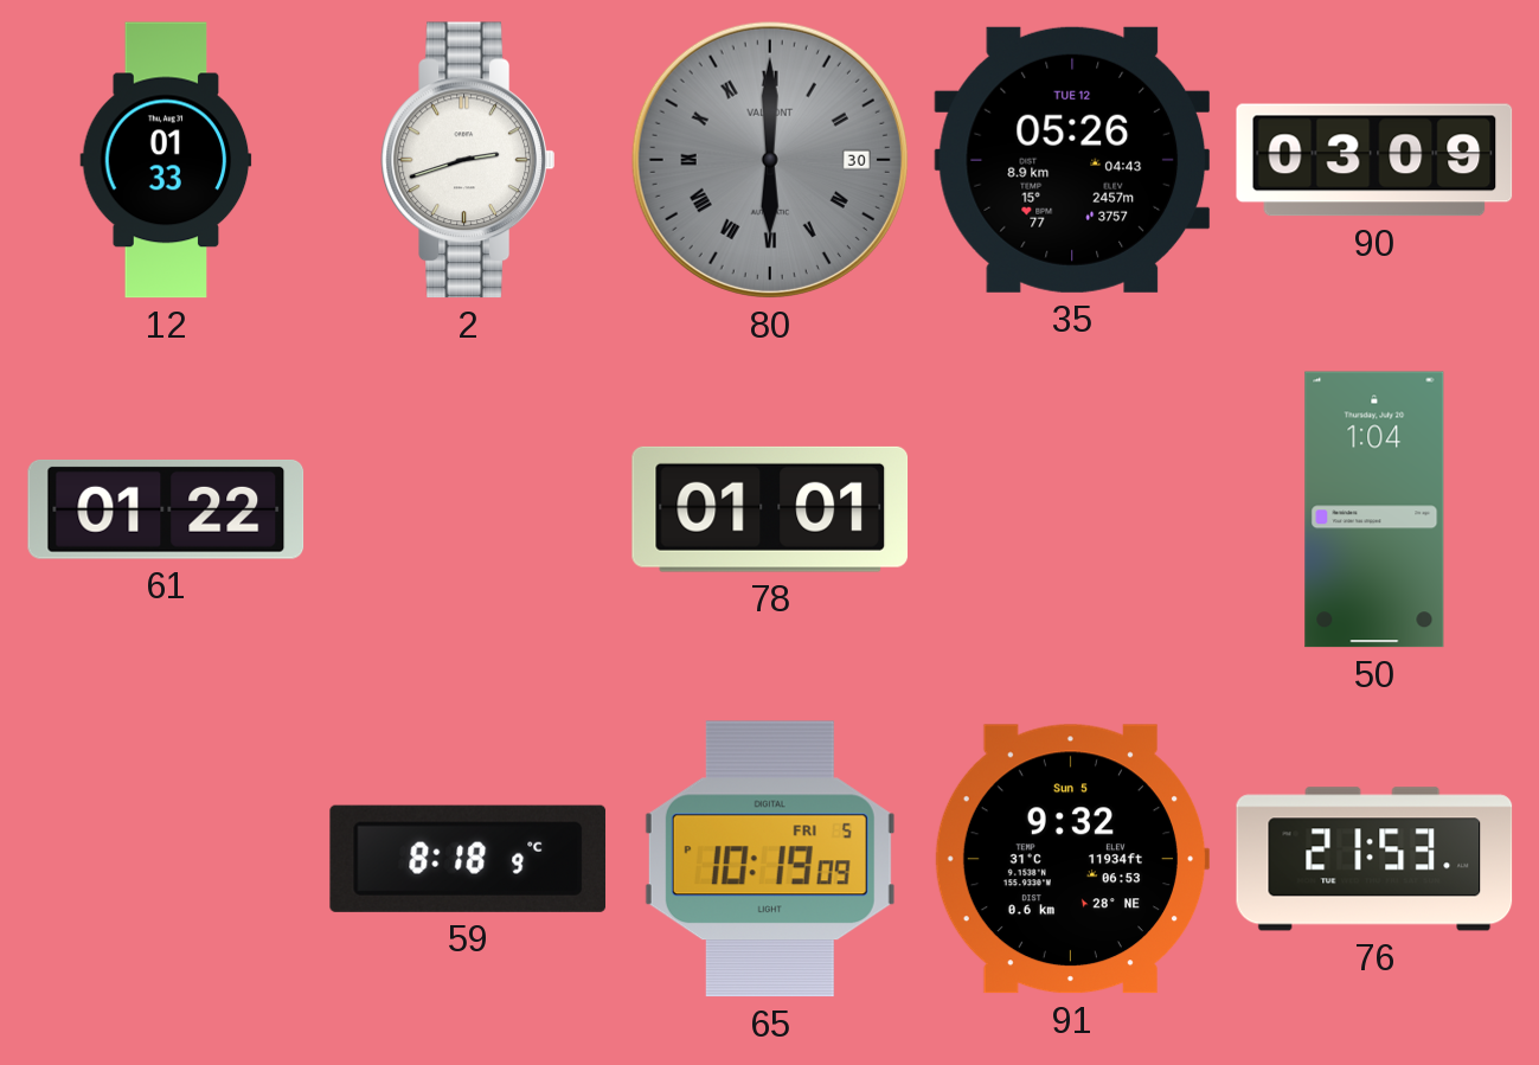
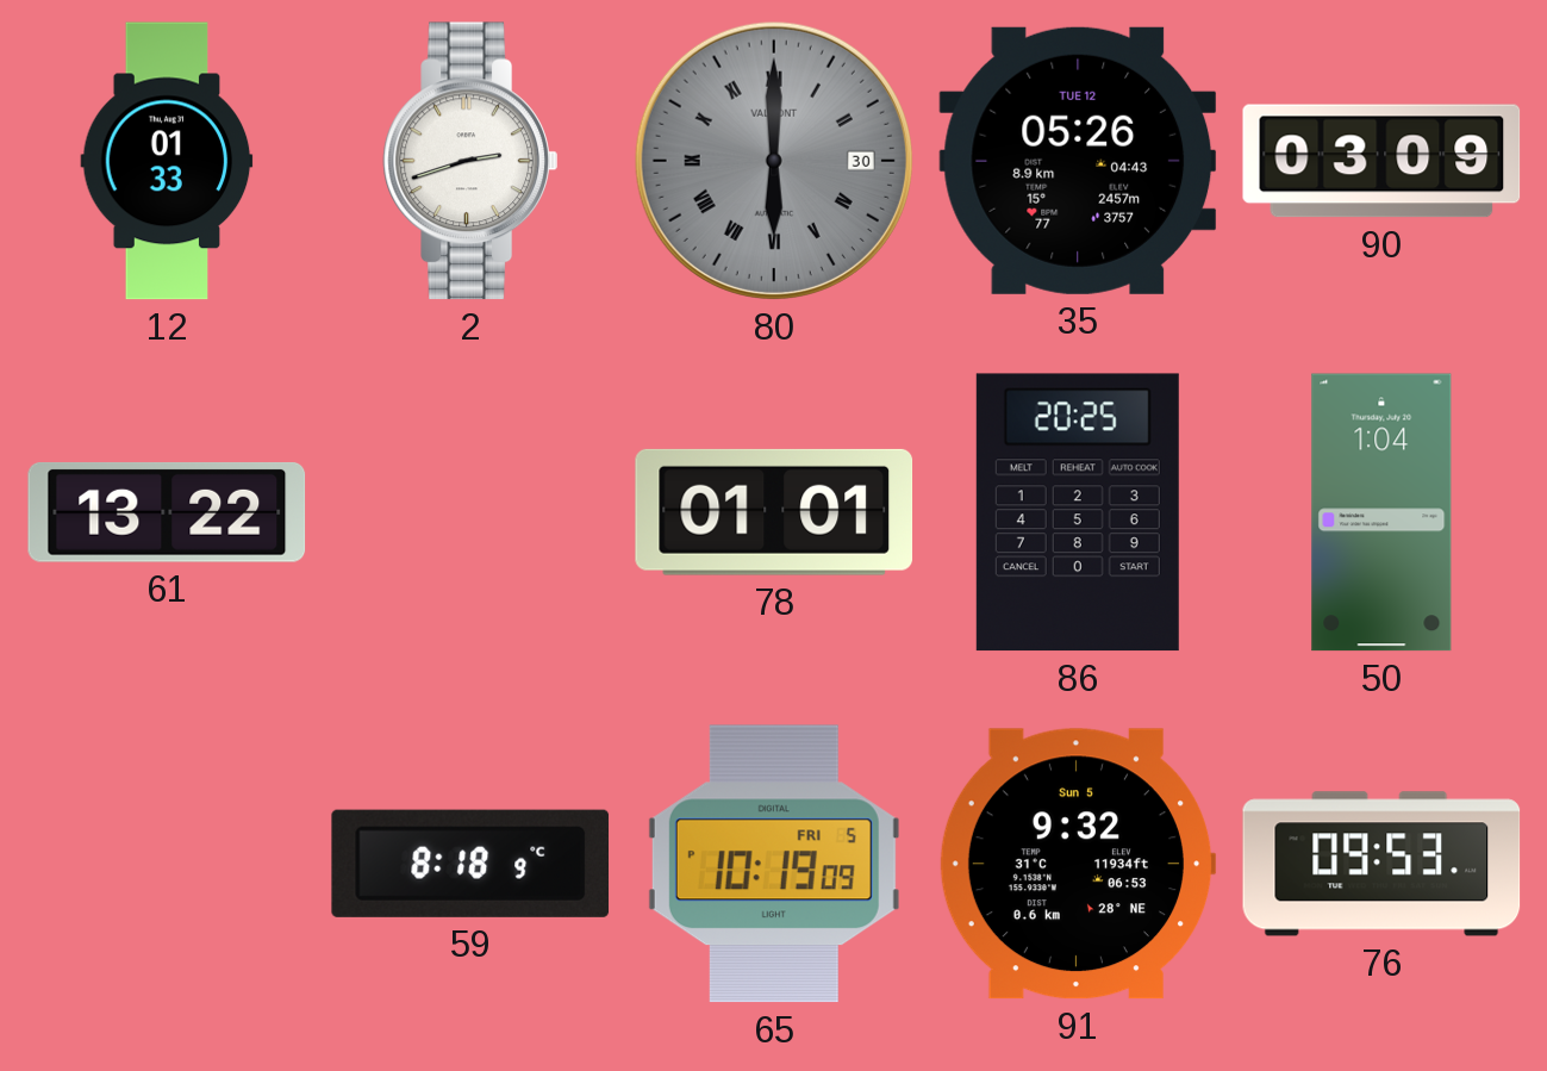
61: 01:22 -> 13:22 (167, 512)
86: none -> 20:25 (1078, 512)
76: 21:53 -> 09:53 (1381, 864)
